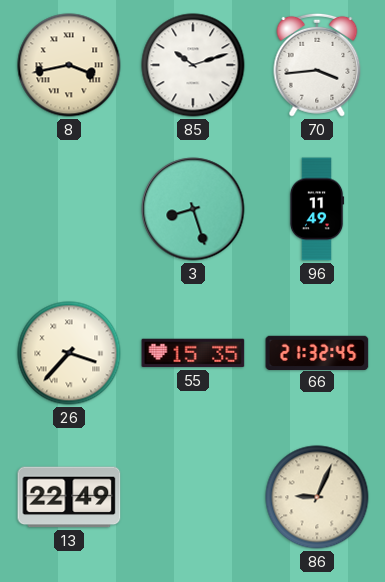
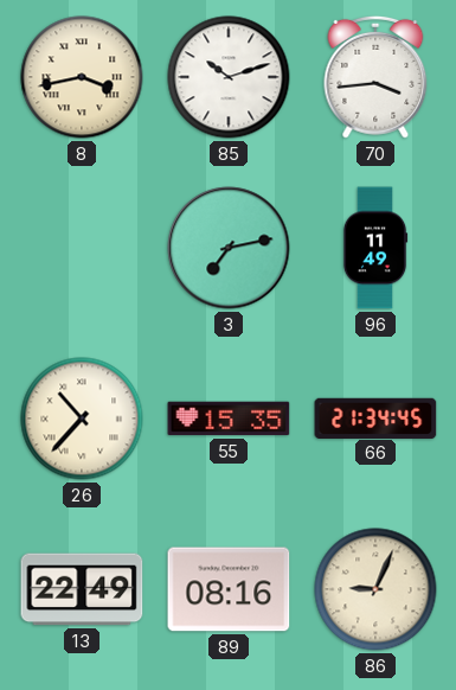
3: 8:27 -> 7:13 (229, 248)
26: 3:37 -> 10:37 (82, 419)
66: 21:32 -> 21:34 (375, 417)
89: none -> 08:16 (229, 589)
